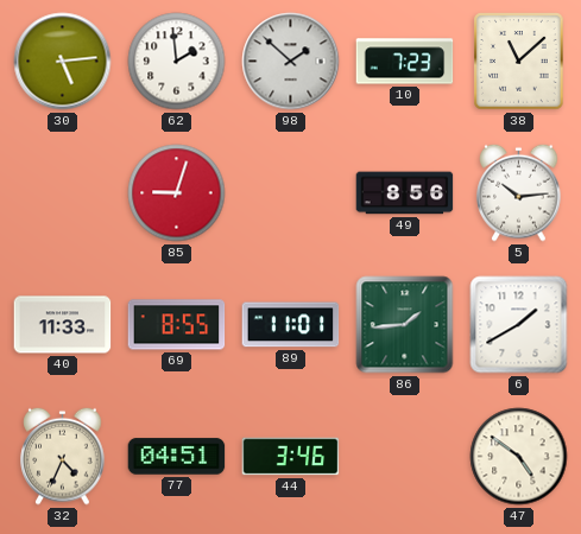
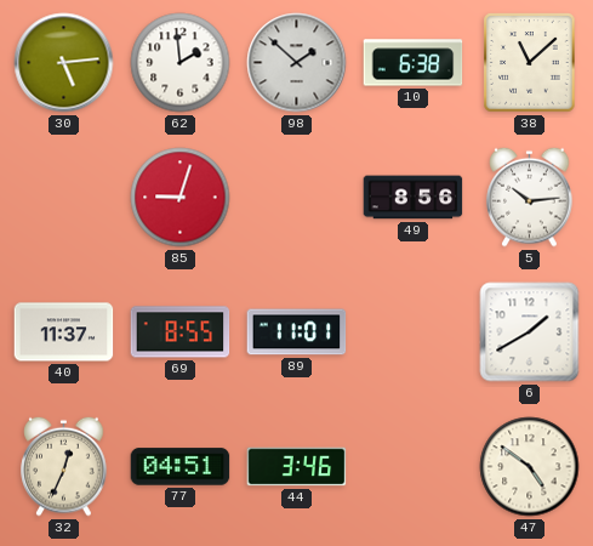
10: 7:23 -> 6:38 (414, 63)
40: 11:33 -> 11:37 (64, 332)
86: 1:44 -> none (405, 325)
32: 4:34 -> 12:34 (64, 466)
